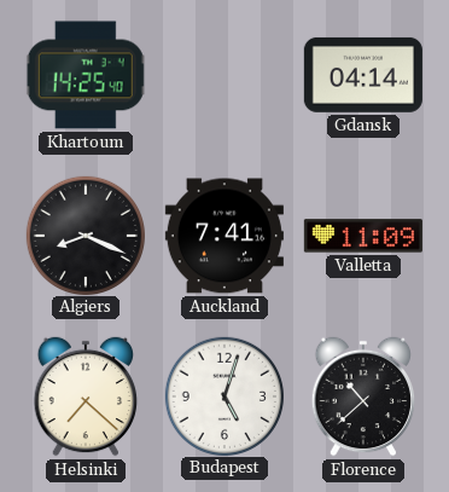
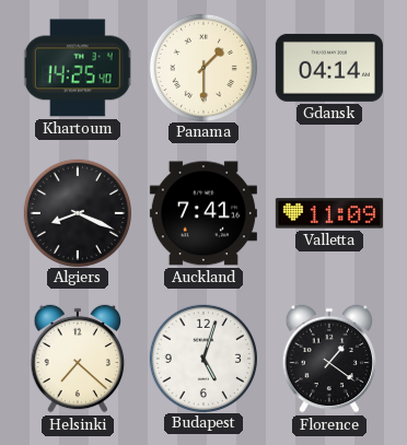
Panama: none -> 1:30 (202, 67)
Florence: 10:38 -> 1:21 (329, 359)
